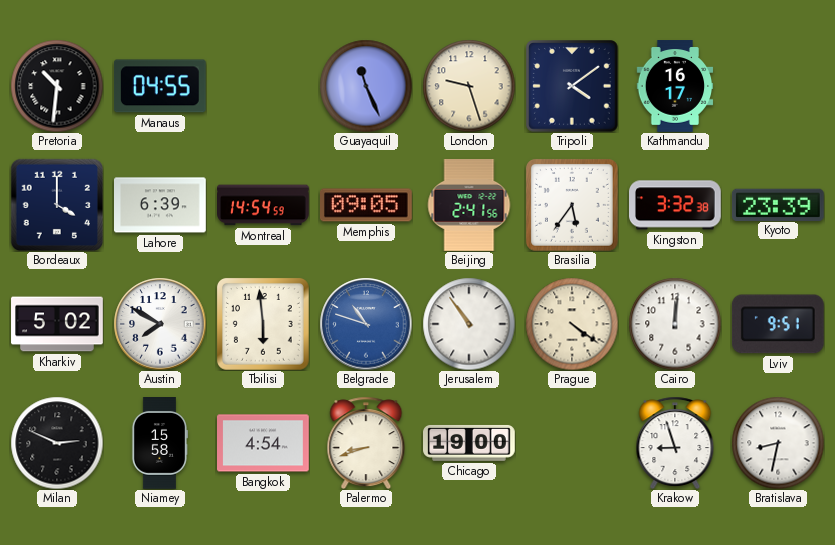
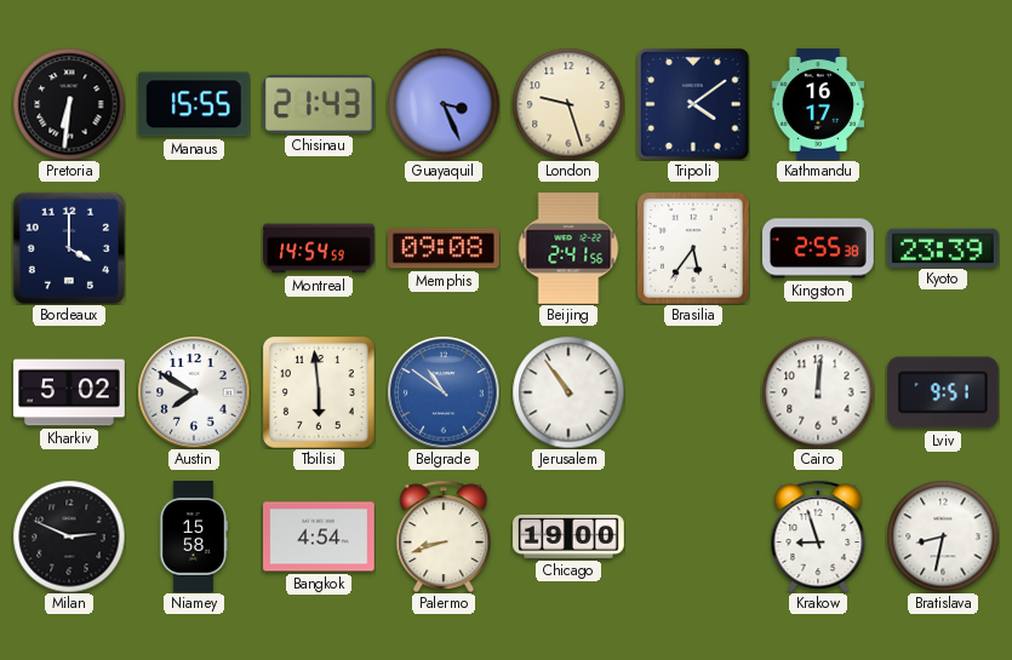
Pretoria: 10:31 -> 6:31 (69, 104)
Manaus: 04:55 -> 15:55 (194, 104)
Chisinau: none -> 21:43 (319, 104)
Guayaquil: 11:26 -> 3:26 (444, 104)
Lahore: 6:39 -> none (161, 205)
Memphis: 09:05 -> 09:08 (445, 248)
Kingston: 3:32 -> 2:55 (819, 248)
Belgrade: 10:48 -> 10:51 (444, 392)
Prague: 4:21 -> none (572, 324)
